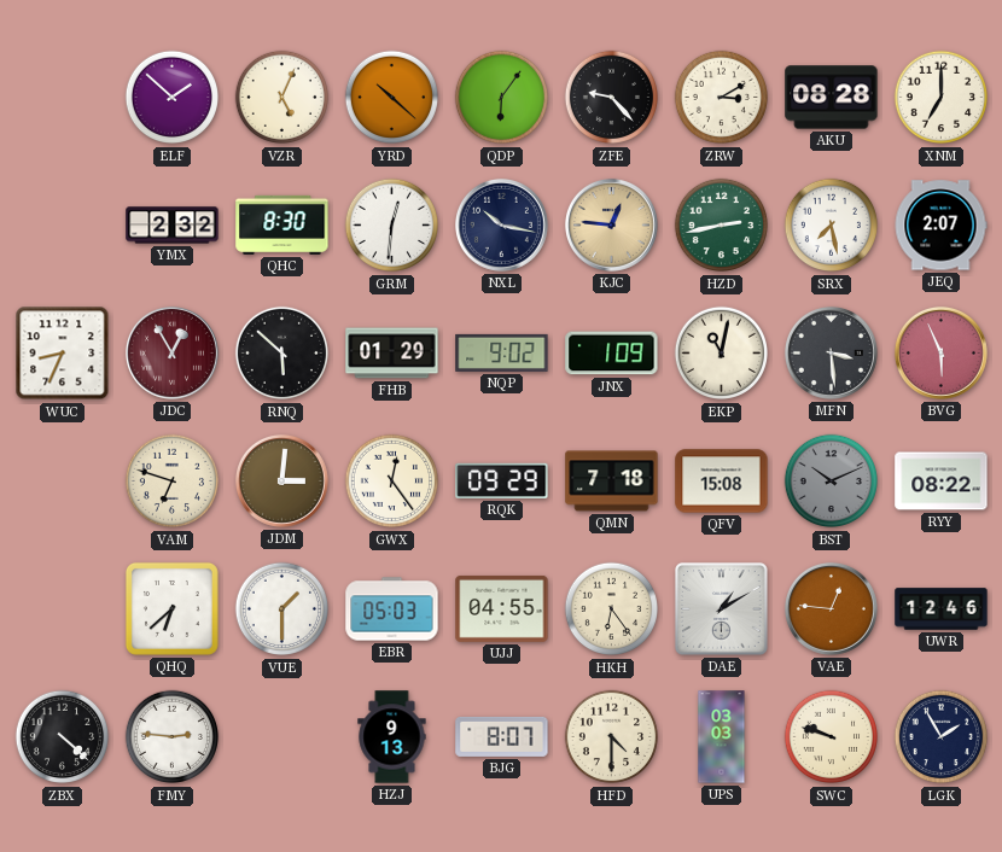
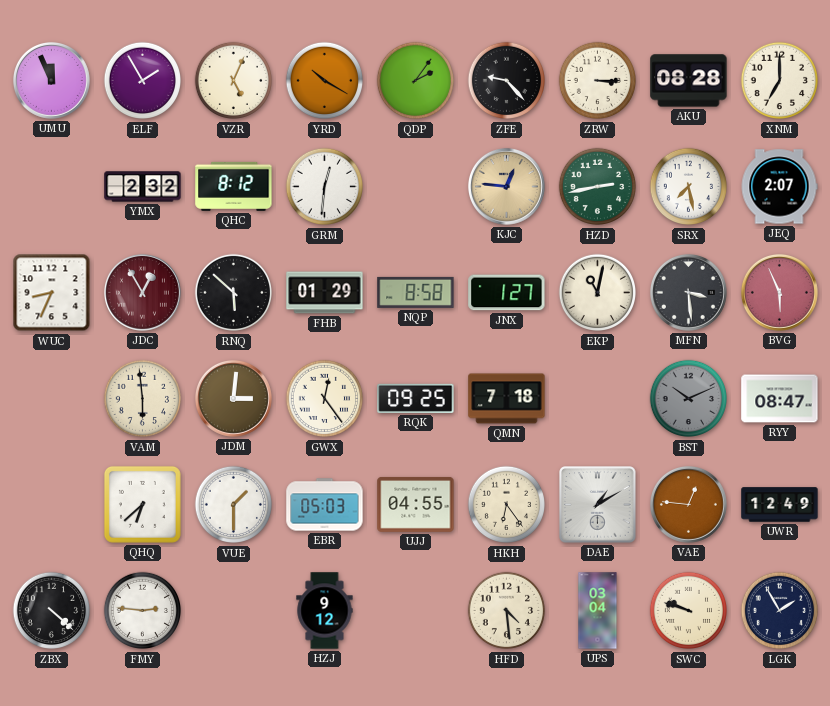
UMU: none -> 11:56 (51, 80)
ELF: 1:52 -> 1:55 (143, 81)
YRD: 10:22 -> 10:20 (325, 81)
QDP: 6:06 -> 2:06 (416, 81)
ZRW: 3:10 -> 3:15 (598, 81)
QHC: 8:30 -> 8:12 (234, 186)
NXL: 10:17 -> none (501, 224)
NQP: 9:02 -> 8:58 (416, 292)
JNX: 1:09 -> 1:27 (507, 293)
VAM: 6:48 -> 5:59 (143, 399)
RQK: 09:29 -> 09:25 (416, 398)
QFV: 15:08 -> none (722, 482)
RYY: 08:22 -> 08:47 (780, 399)
UWR: 12:46 -> 12:49 (780, 505)
HZJ: 9:13 -> 9:12 (325, 611)
BJG: 8:07 -> none (502, 736)
HFD: 4:30 -> 4:29 (507, 611)
UPS: 03:03 -> 03:04 (598, 611)
